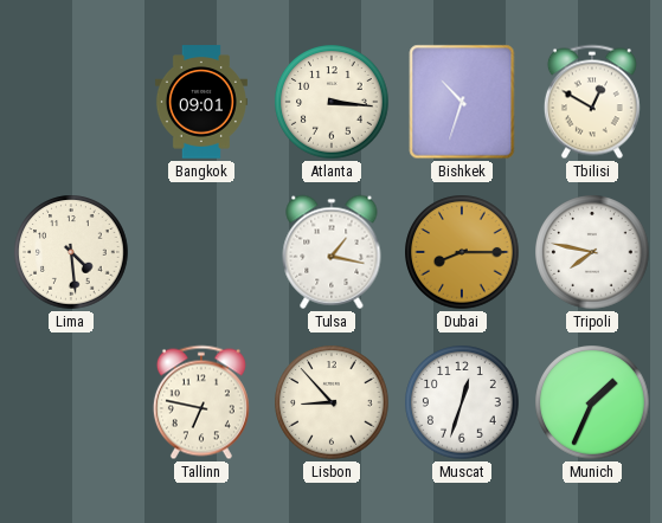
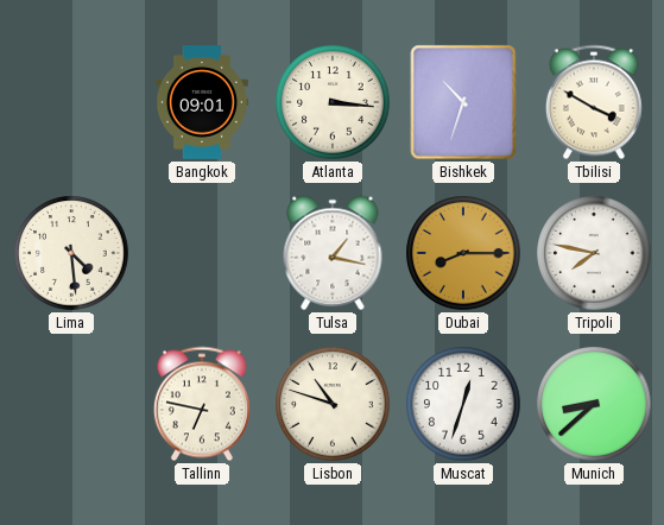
Tbilisi: 12:50 -> 3:50 (594, 102)
Lisbon: 8:53 -> 10:48 (333, 404)
Munich: 1:34 -> 8:38 (594, 404)
